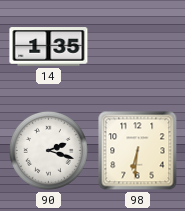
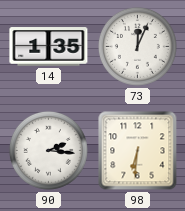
73: none -> 12:04 (137, 46)
90: 2:18 -> 2:16 (48, 150)
